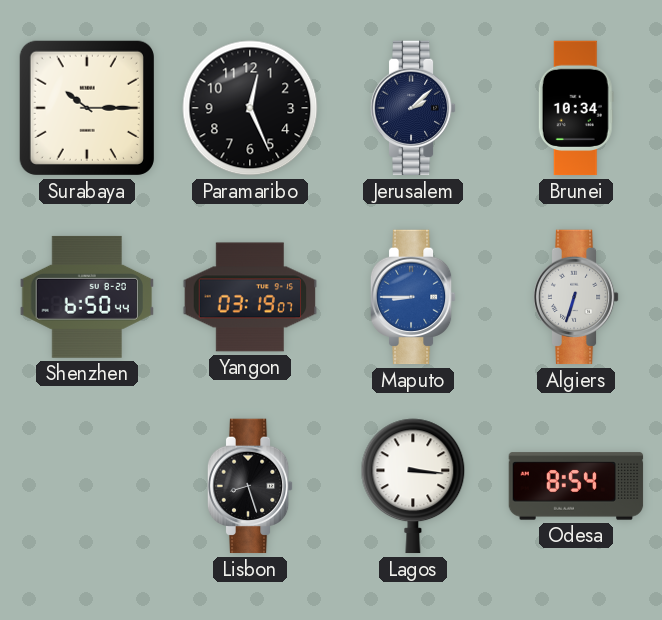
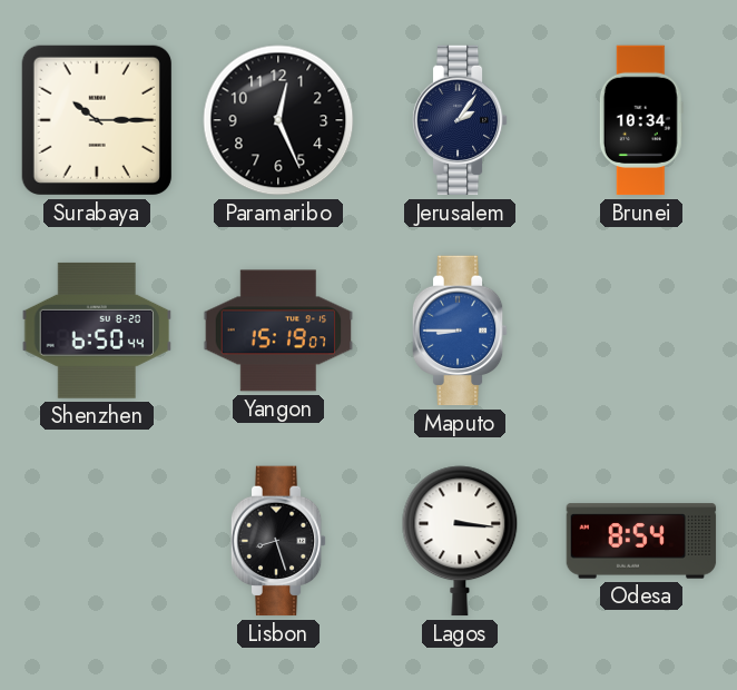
Jerusalem: 2:08 -> 2:06 (460, 120)
Yangon: 03:19 -> 15:19 (278, 331)
Algiers: 6:33 -> none (576, 297)
